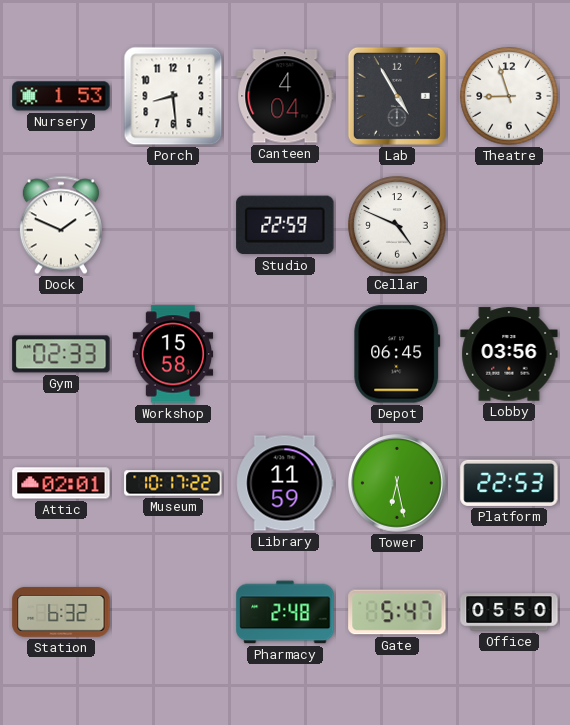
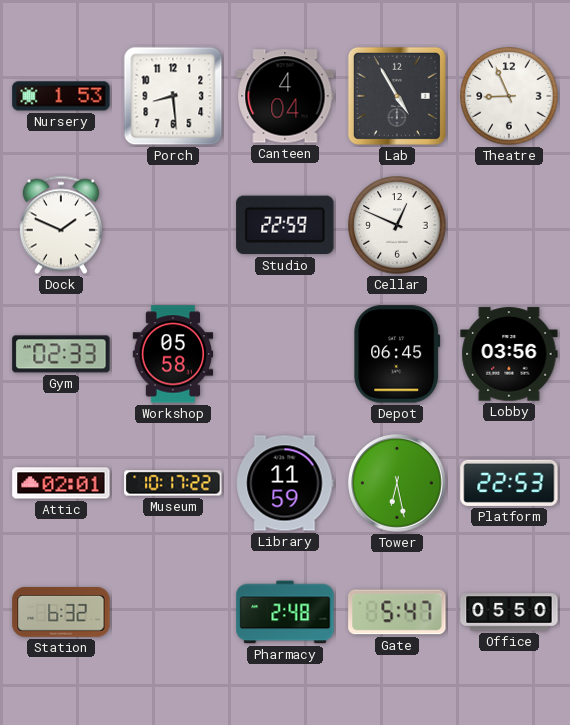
Theatre: 8:57 -> 8:56 (509, 96)
Cellar: 4:49 -> 12:49 (397, 225)
Workshop: 15:58 -> 05:58 (173, 354)
